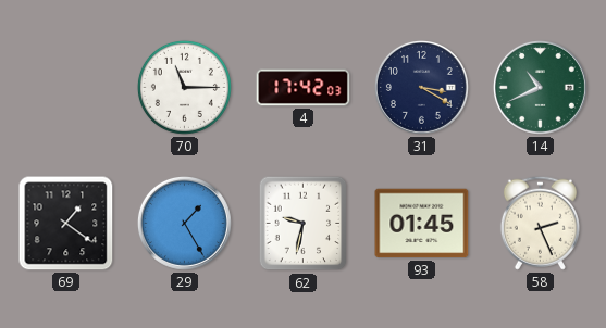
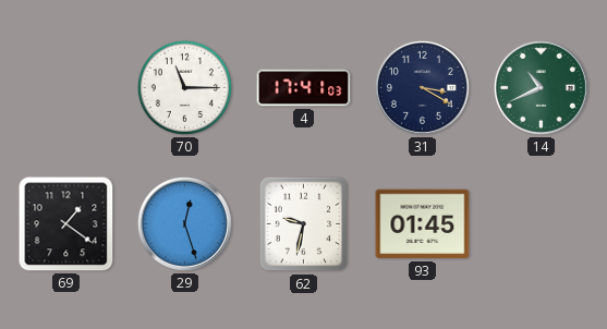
4: 17:42 -> 17:41 (304, 88)
29: 1:25 -> 12:27 (184, 223)
58: 2:26 -> none (540, 223)
